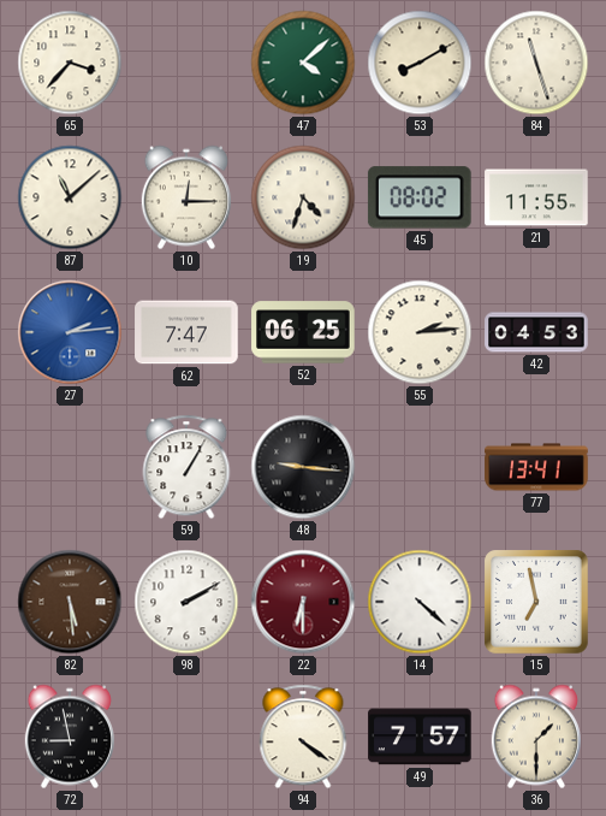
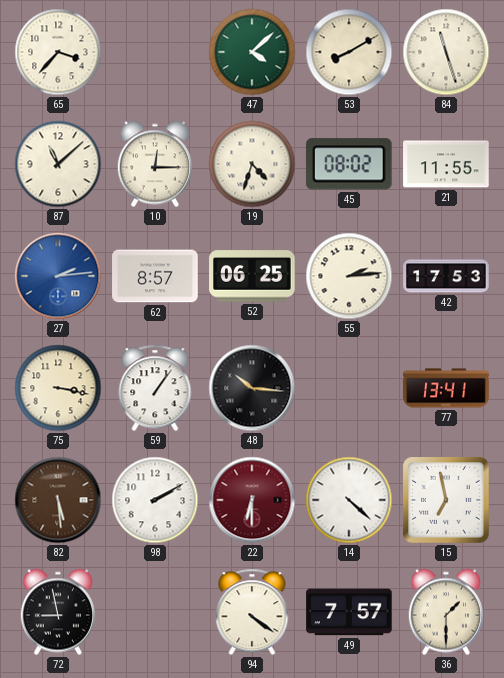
62: 7:47 -> 8:57 (155, 276)
42: 04:53 -> 17:53 (446, 276)
75: none -> 3:17 (58, 388)
59: 1:05 -> 1:06 (155, 388)
48: 9:16 -> 10:16 (252, 388)
